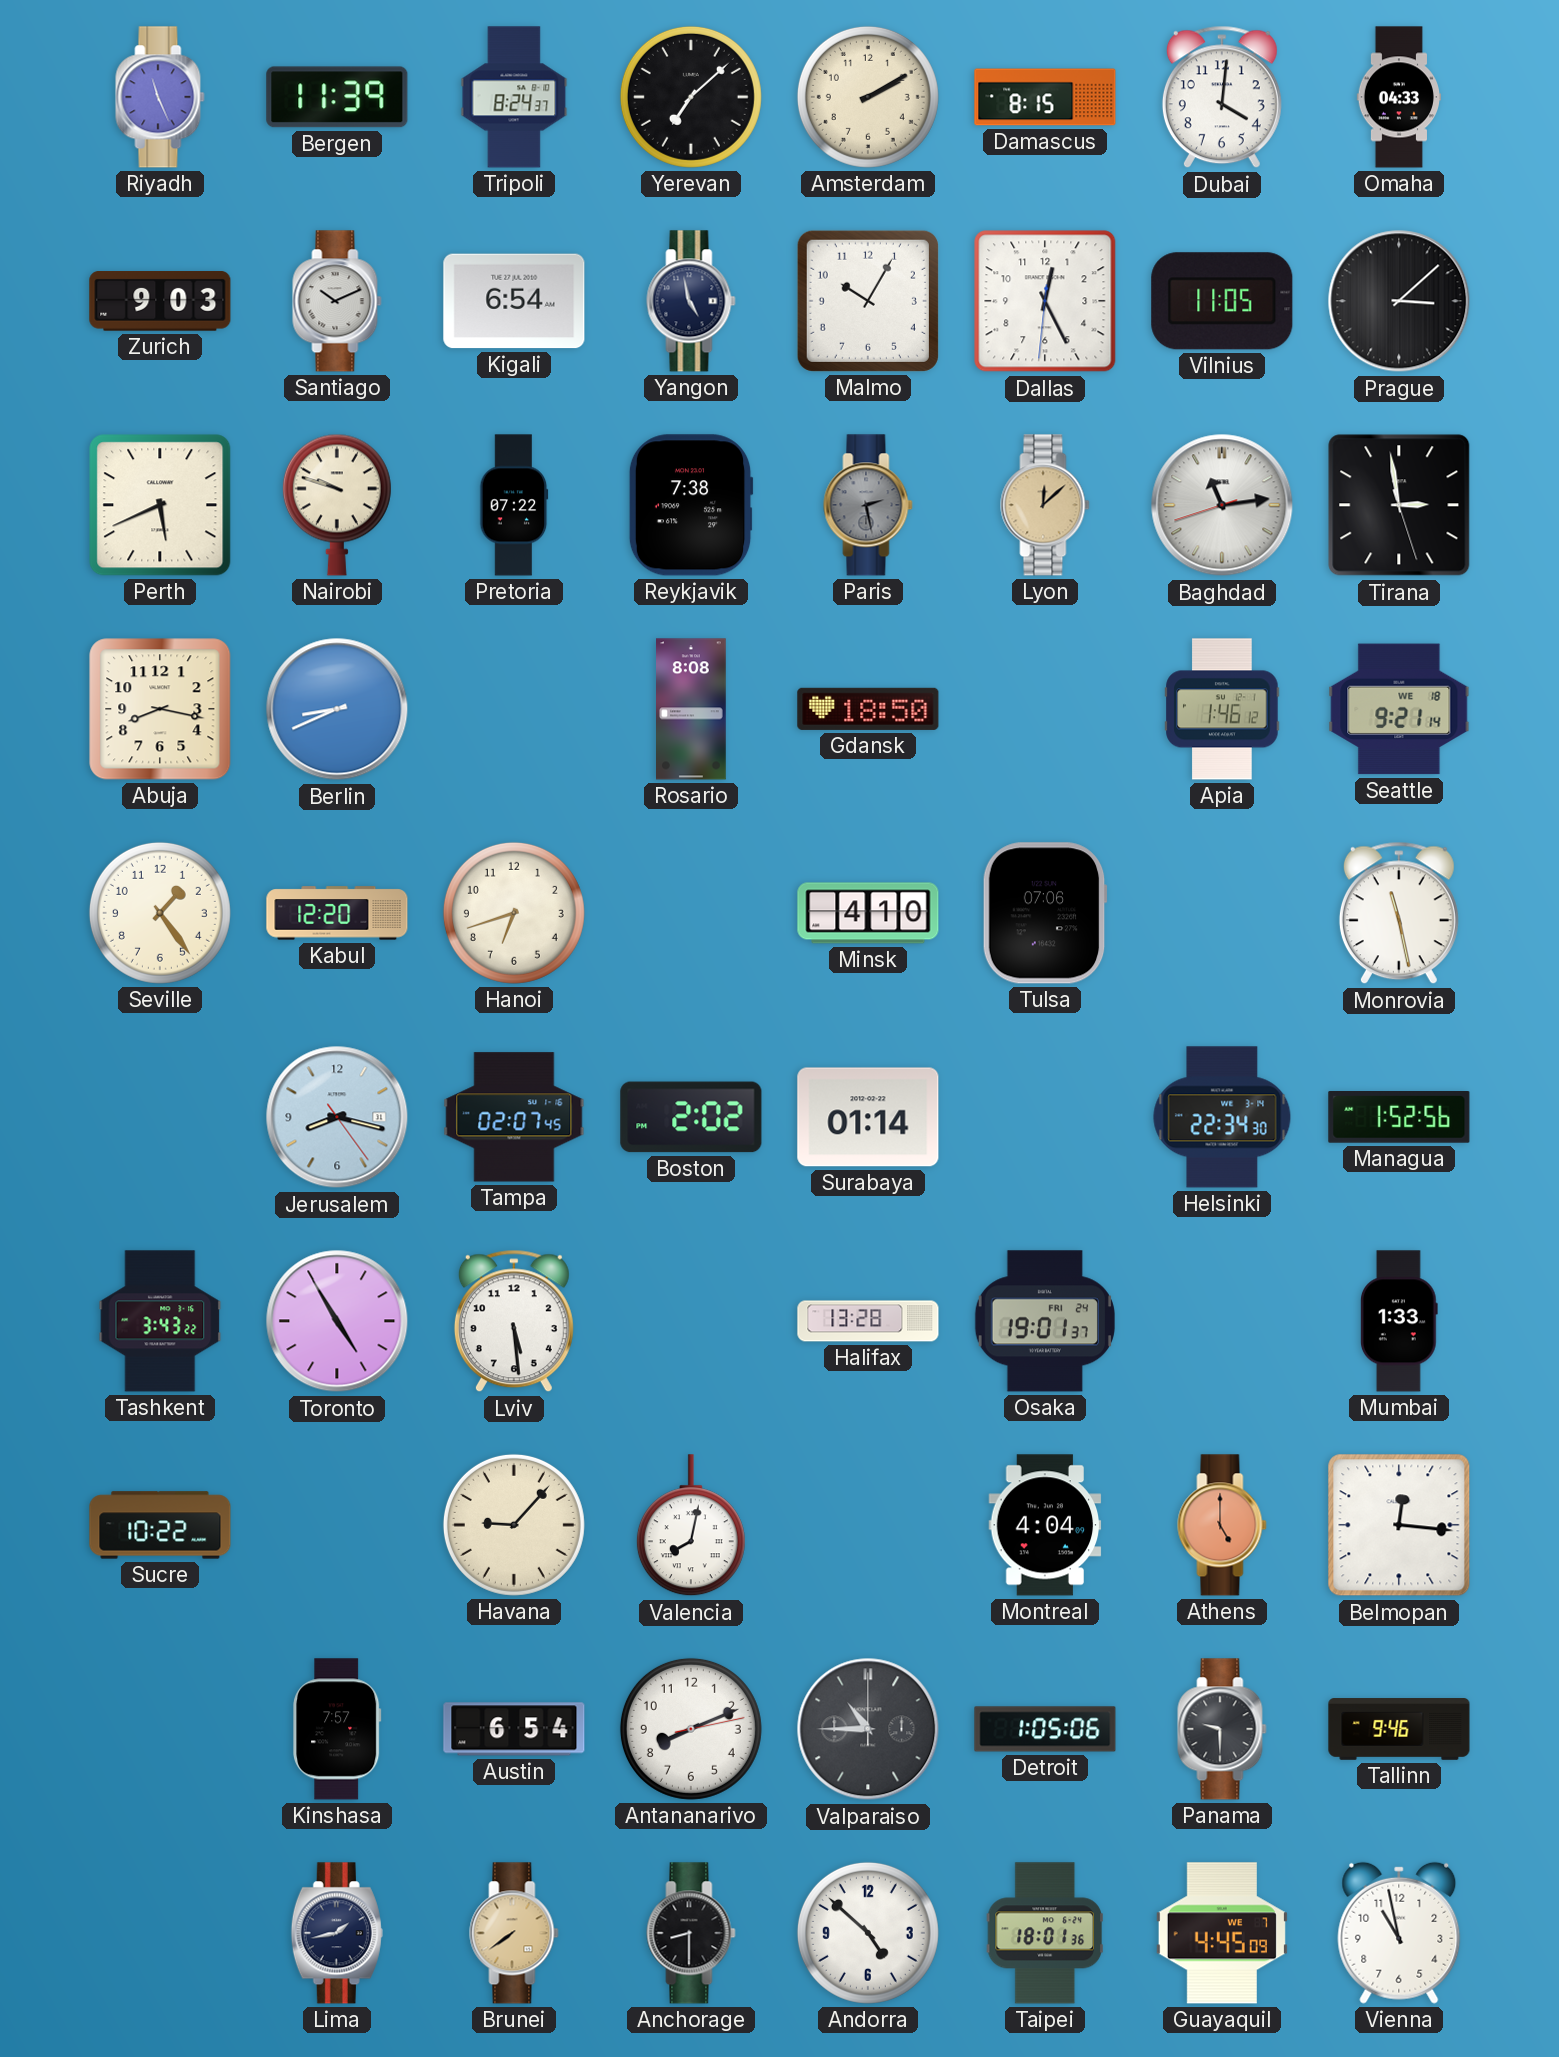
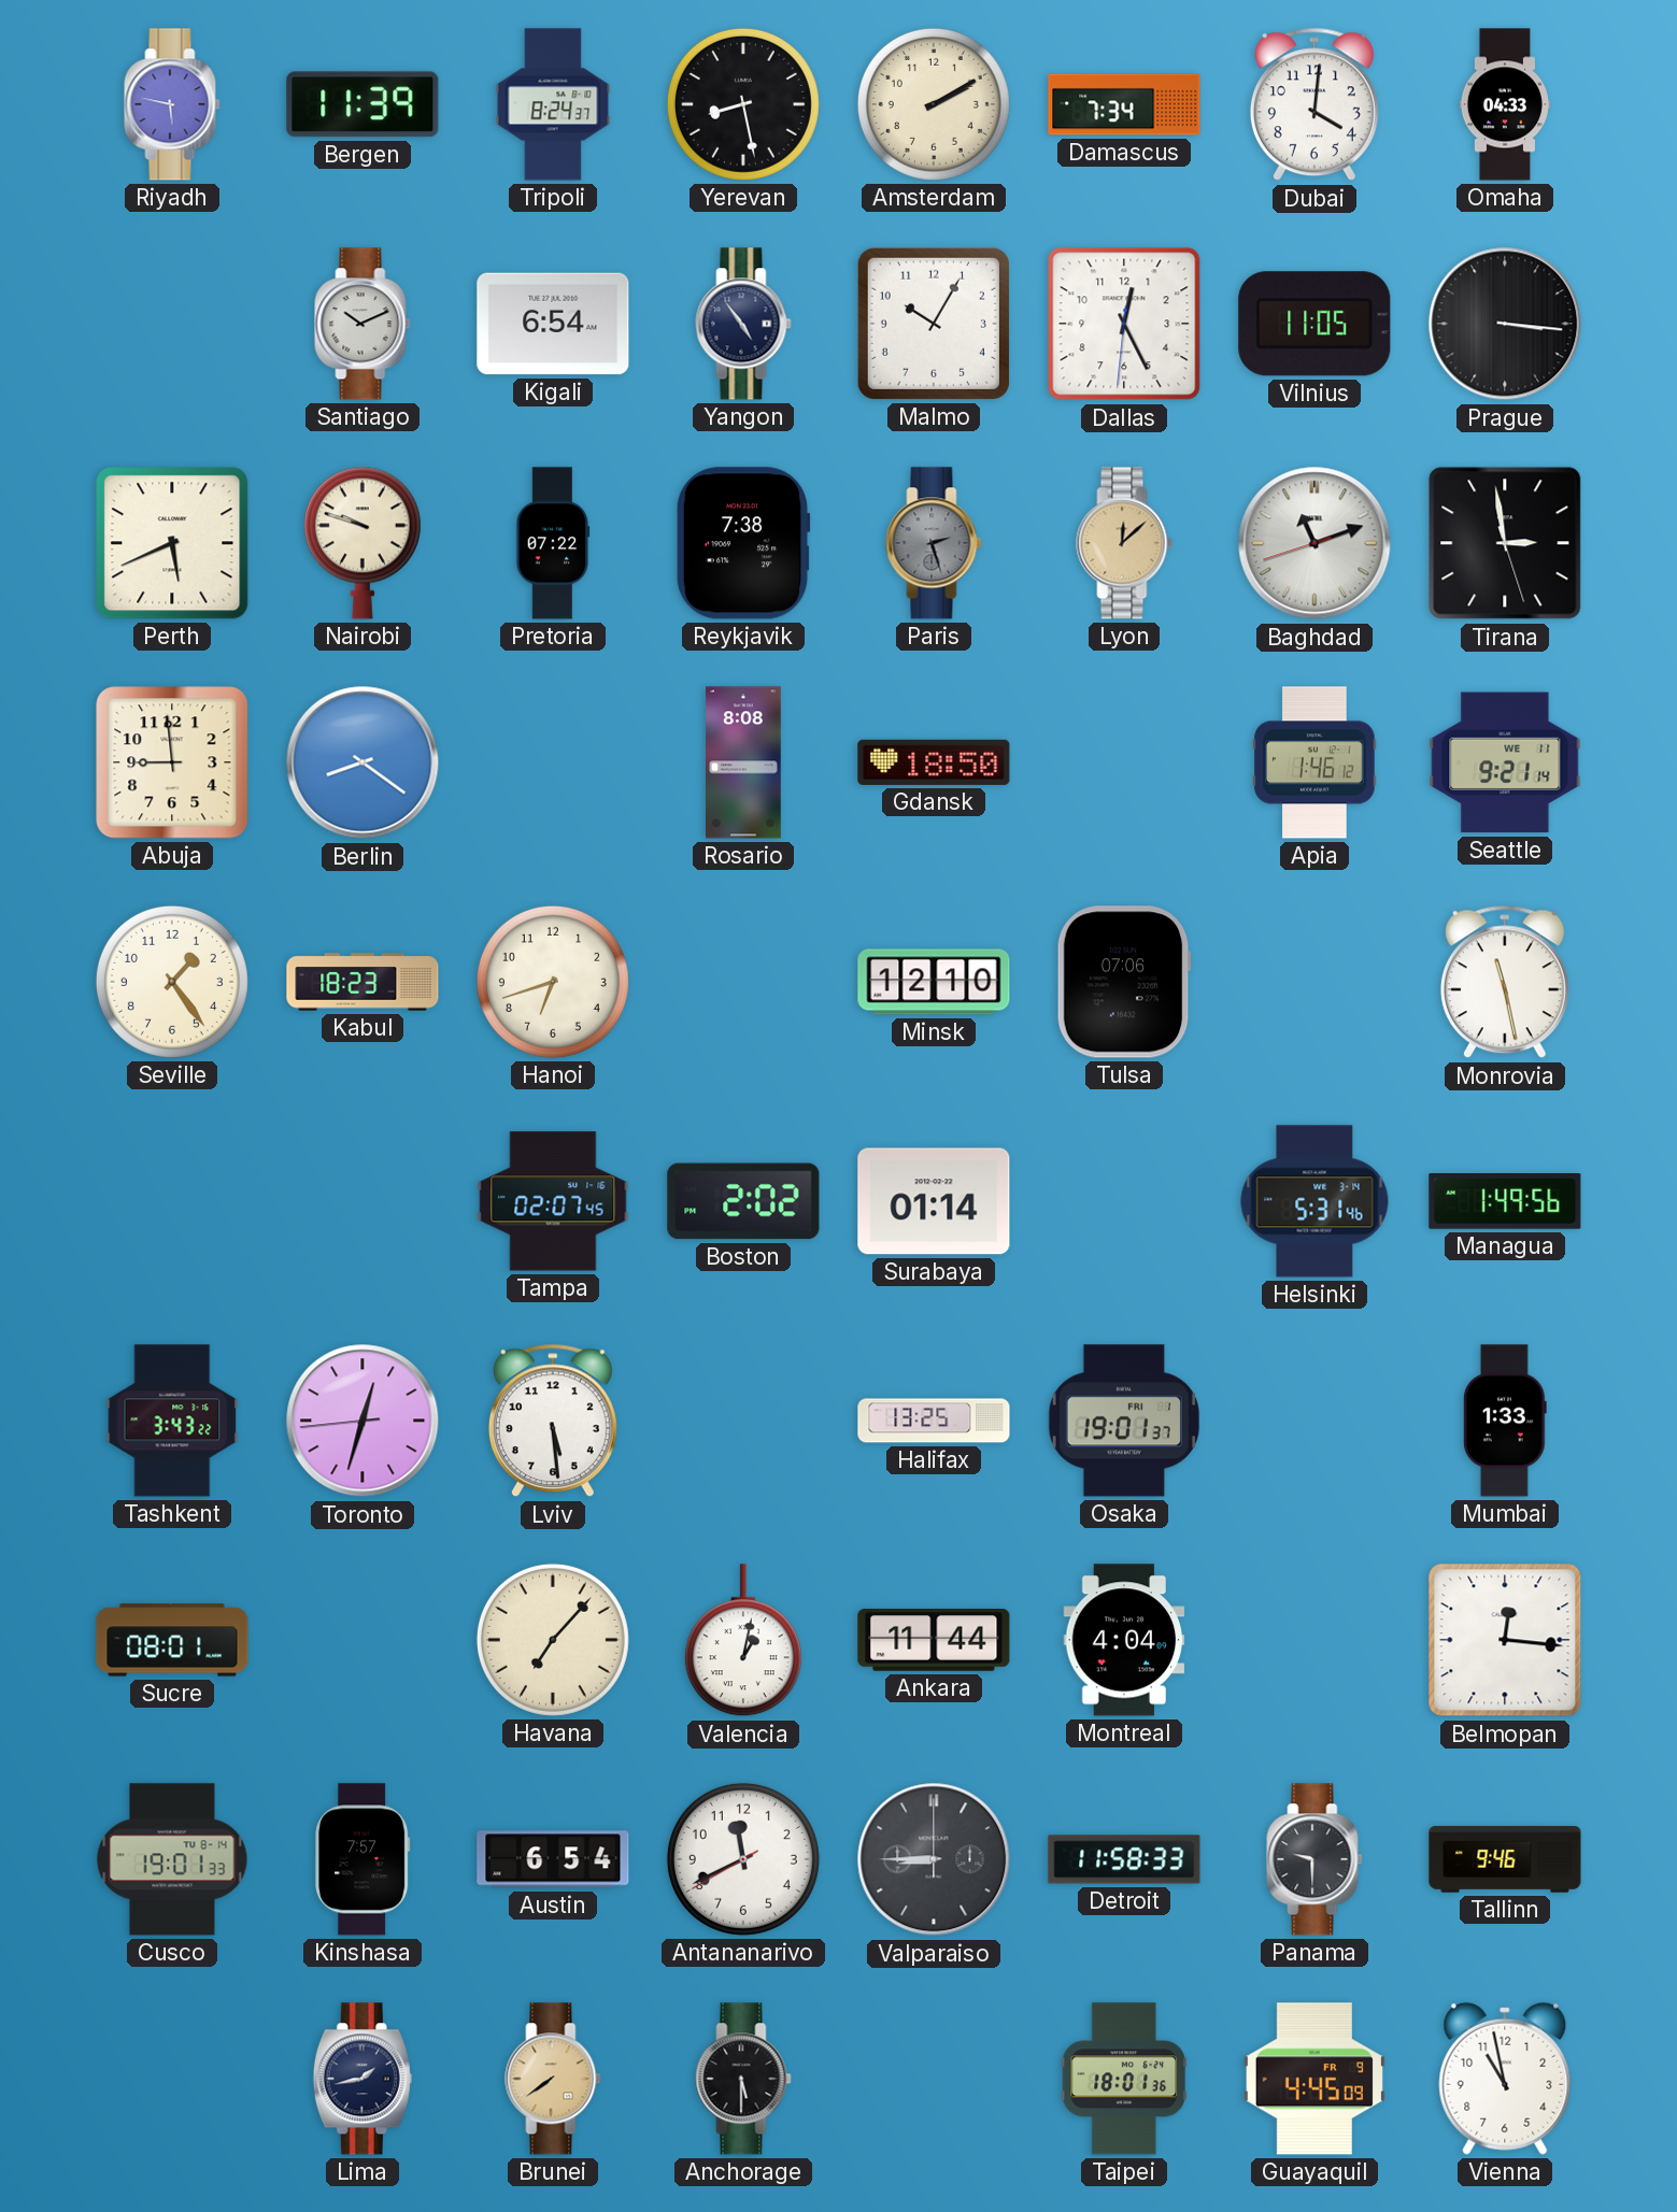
Riyadh: 11:26 -> 5:47 (172, 104)
Yerevan: 7:08 -> 8:28 (743, 104)
Damascus: 8:15 -> 7:34 (1124, 104)
Zurich: 9:03 -> none (160, 302)
Yangon: 4:58 -> 4:54 (743, 324)
Prague: 3:08 -> 3:16 (1505, 324)
Paris: 2:28 -> 2:27 (934, 543)
Baghdad: 11:13 -> 11:11 (1314, 543)
Abuja: 8:17 -> 8:59 (172, 762)
Berlin: 8:41 -> 8:21 (363, 762)
Seattle date: WE 18 -> WE 11 (1505, 762)
Kabul: 12:20 -> 18:23 (363, 982)
Minsk: 4:10 -> 12:10 (934, 982)
Jerusalem: 8:17 -> none (337, 1117)
Helsinki: 22:34 -> 5:31 (1314, 1201)
Managua: 1:52 -> 1:49 (1505, 1202)
Toronto: 4:54 -> 12:32 (363, 1421)
Halifax: 13:28 -> 13:25 (934, 1421)
Osaka date: FRI 24 -> FRI 1 (1124, 1421)
Sucre: 10:22 -> 08:01 (172, 1640)
Havana: 9:07 -> 7:07 (553, 1640)
Valencia: 8:02 -> 1:02 (743, 1641)
Ankara: none -> 11:44 (934, 1641)
Athens: 5:00 -> none (1222, 1525)
Cusco: none -> 19:01 (172, 1859)
Antananarivo: 8:11 -> 11:40 (743, 1859)
Valparaiso: 10:45 -> 8:45 (934, 1859)
Detroit: 1:05 -> 11:58 (1124, 1859)
Anchorage: 8:30 -> 5:30 (743, 2079)
Andorra: 4:52 -> none (868, 1933)
Guayaquil date: WE 7 -> FR 9 (1314, 2079)
